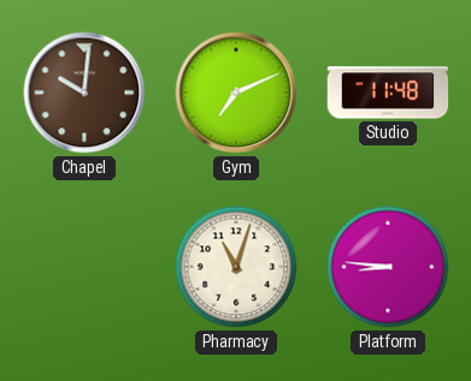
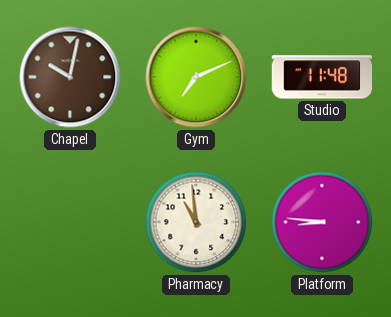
Chapel: 10:01 -> 10:02 (70, 77)
Pharmacy: 11:03 -> 10:59 (196, 222)
